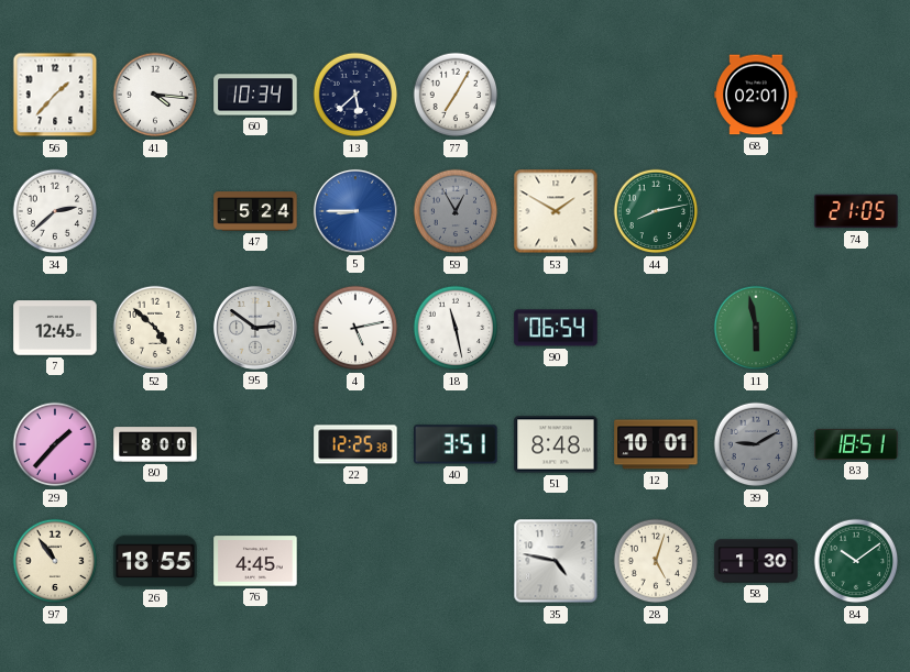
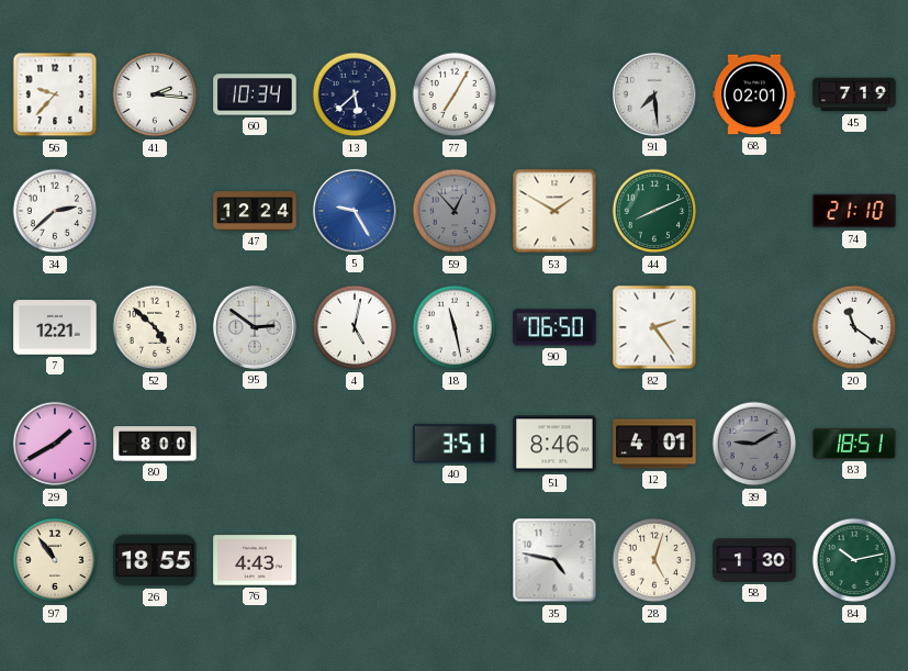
56: 1:37 -> 9:37 (55, 94)
41: 4:16 -> 2:16 (155, 94)
91: none -> 7:29 (654, 94)
45: none -> 7:19 (854, 94)
47: 5:24 -> 12:24 (255, 211)
5: 8:45 -> 9:25 (355, 211)
59: 12:55 -> 12:53 (455, 211)
44: 8:13 -> 8:11 (654, 211)
74: 21:05 -> 21:10 (854, 211)
7: 12:45 -> 12:21 (55, 327)
4: 5:13 -> 5:02 (355, 327)
90: 06:54 -> 06:50 (554, 327)
82: none -> 2:24 (654, 327)
11: 5:58 -> none (756, 328)
20: none -> 11:21 (854, 327)
29: 1:37 -> 1:40 (55, 444)
22: 12:25 -> none (355, 444)
51: 8:48 -> 8:46 (554, 444)
12: 10:01 -> 4:01 (654, 444)
76: 4:45 -> 4:43 (255, 560)
84: 10:09 -> 10:13 (854, 560)
